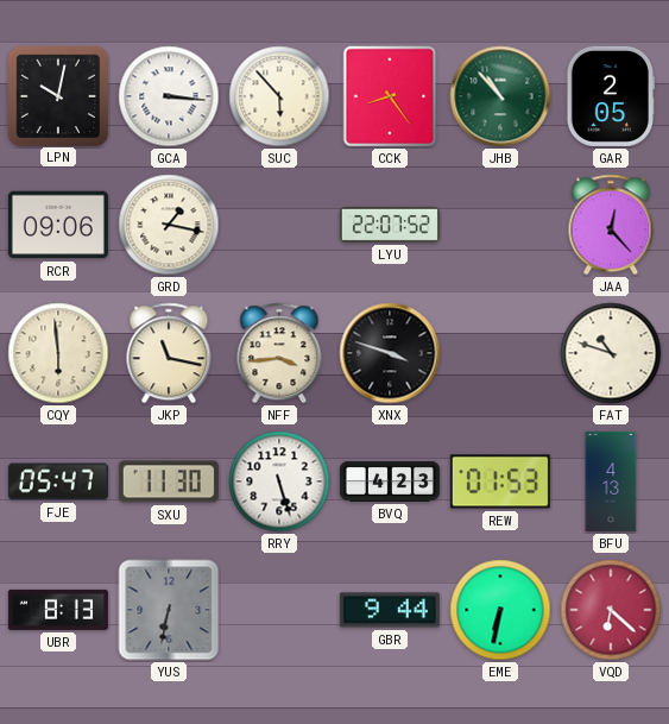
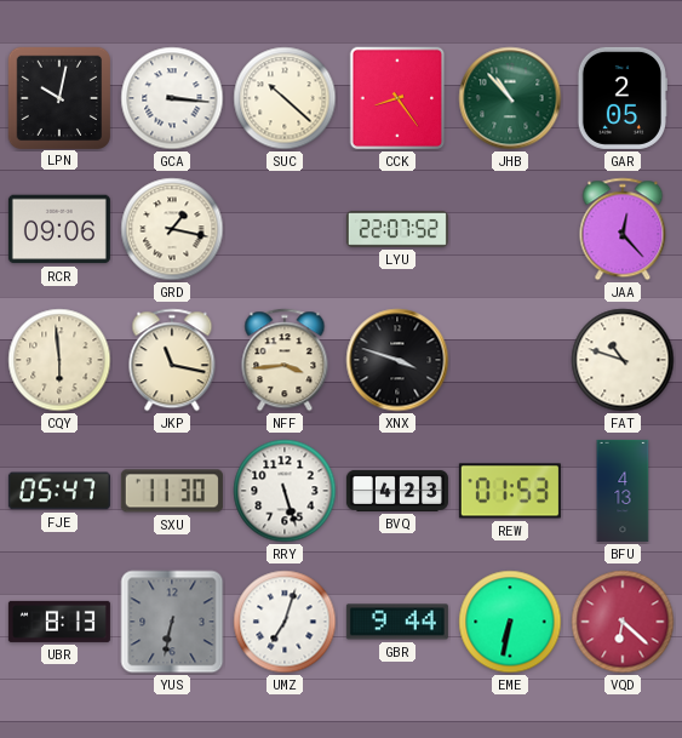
SUC: 5:53 -> 10:22 (285, 98)
UMZ: none -> 7:03 (285, 622)
